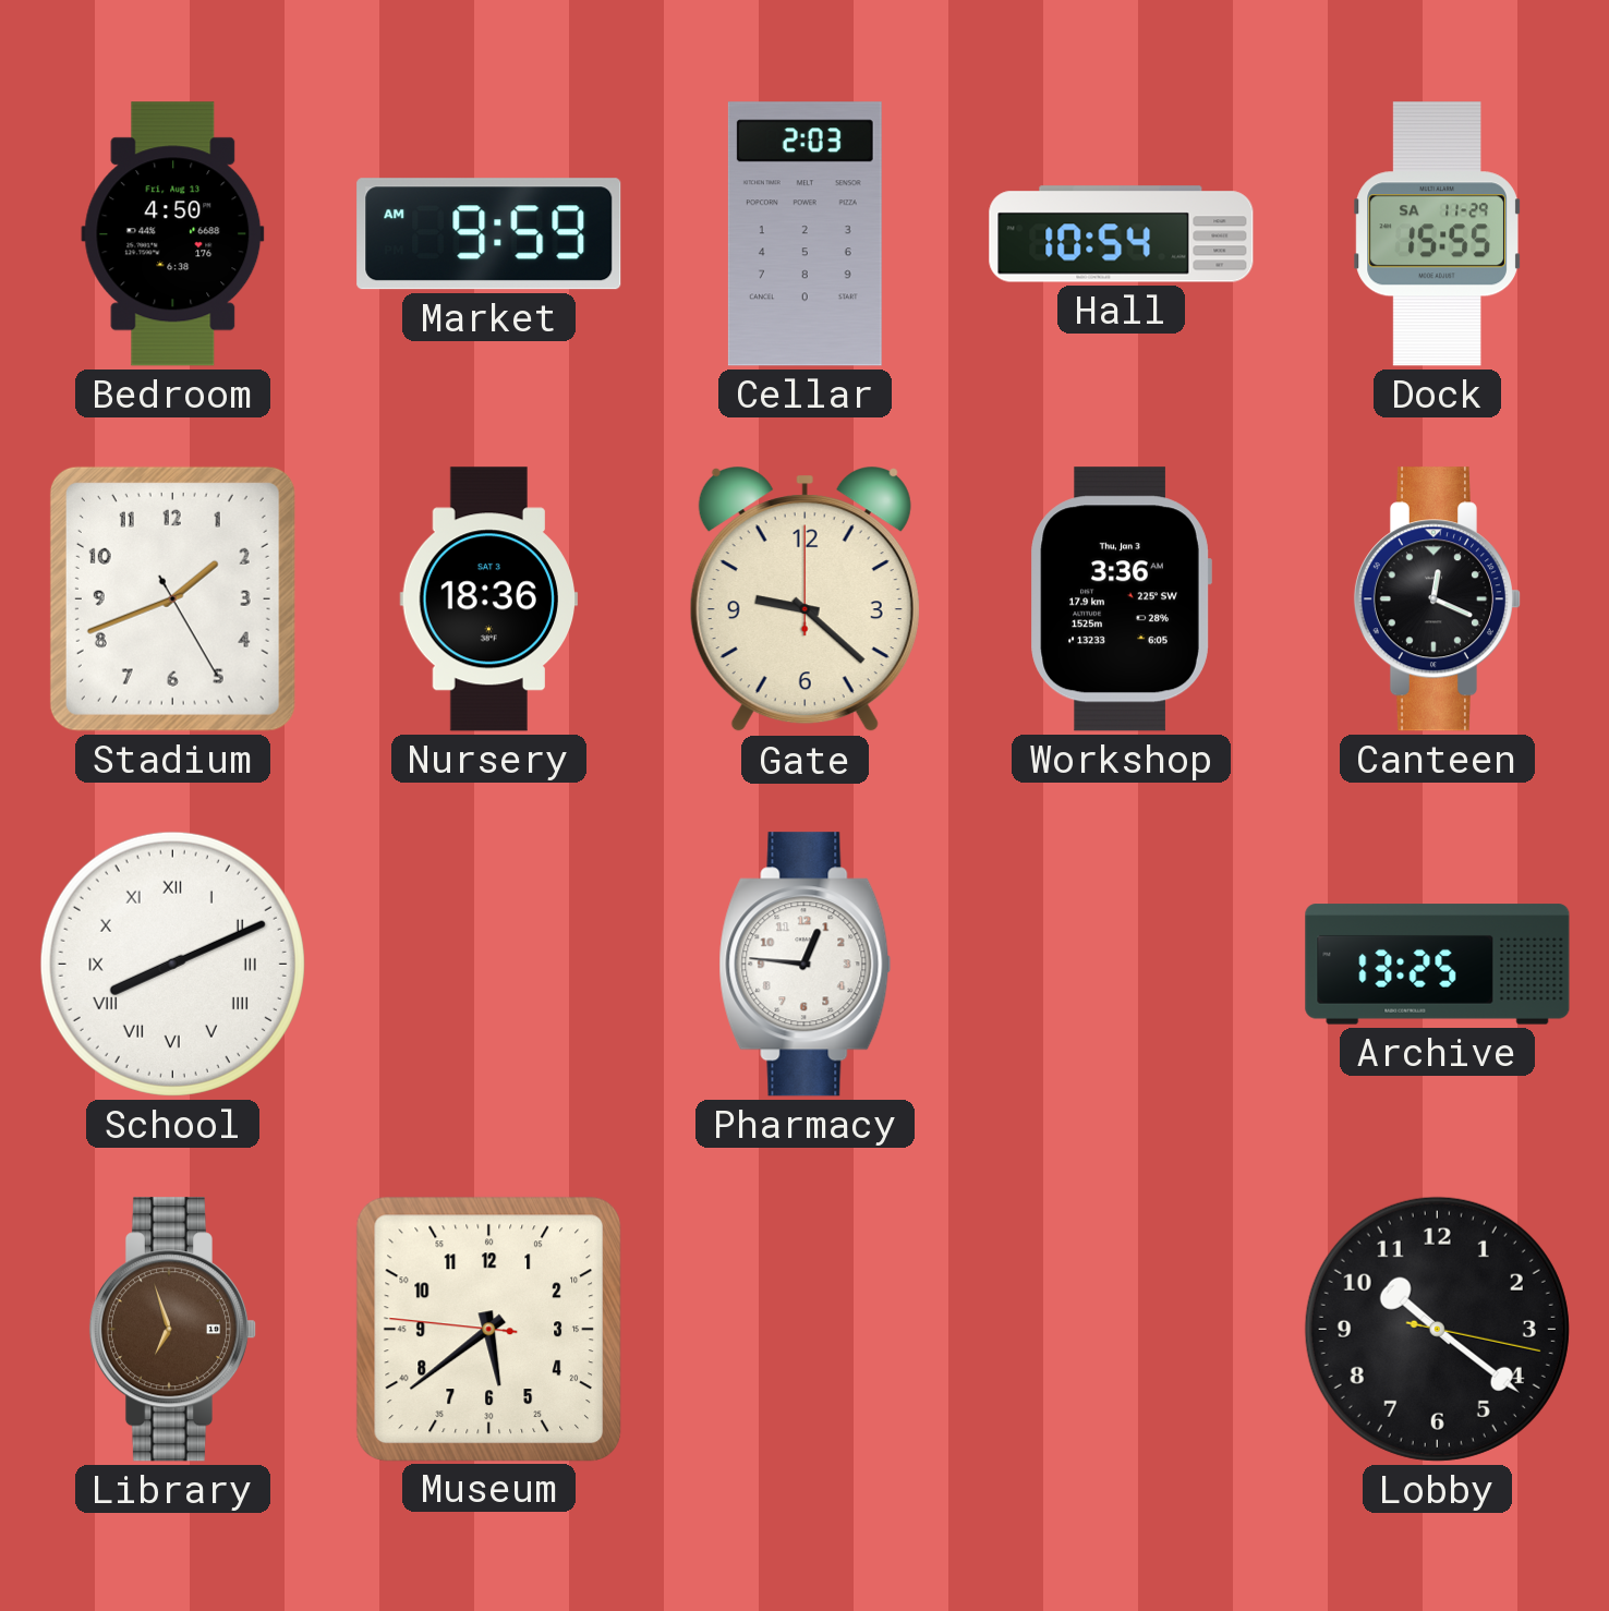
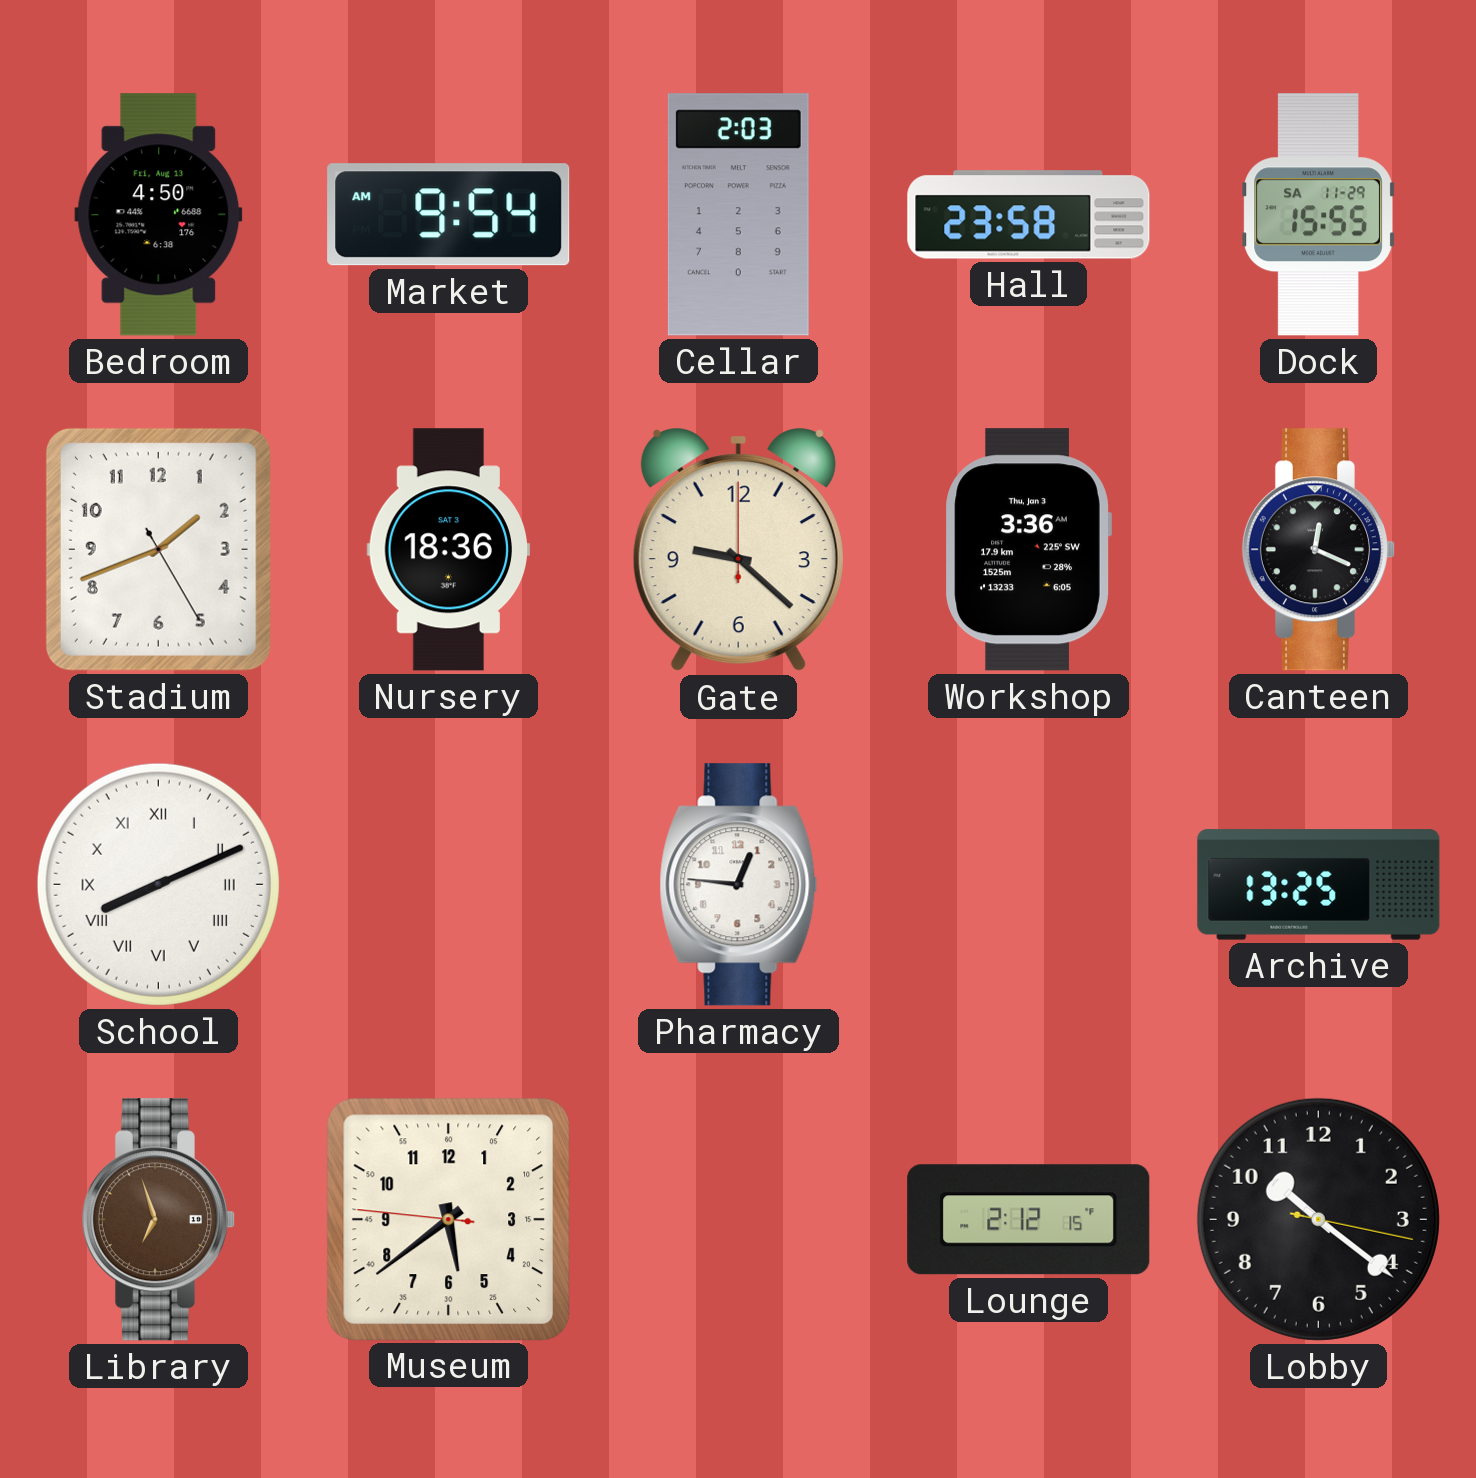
Market: 9:59 -> 9:54 (449, 215)
Hall: 10:54 -> 23:58 (1029, 215)
Lounge: none -> 2:12 (1029, 1220)
